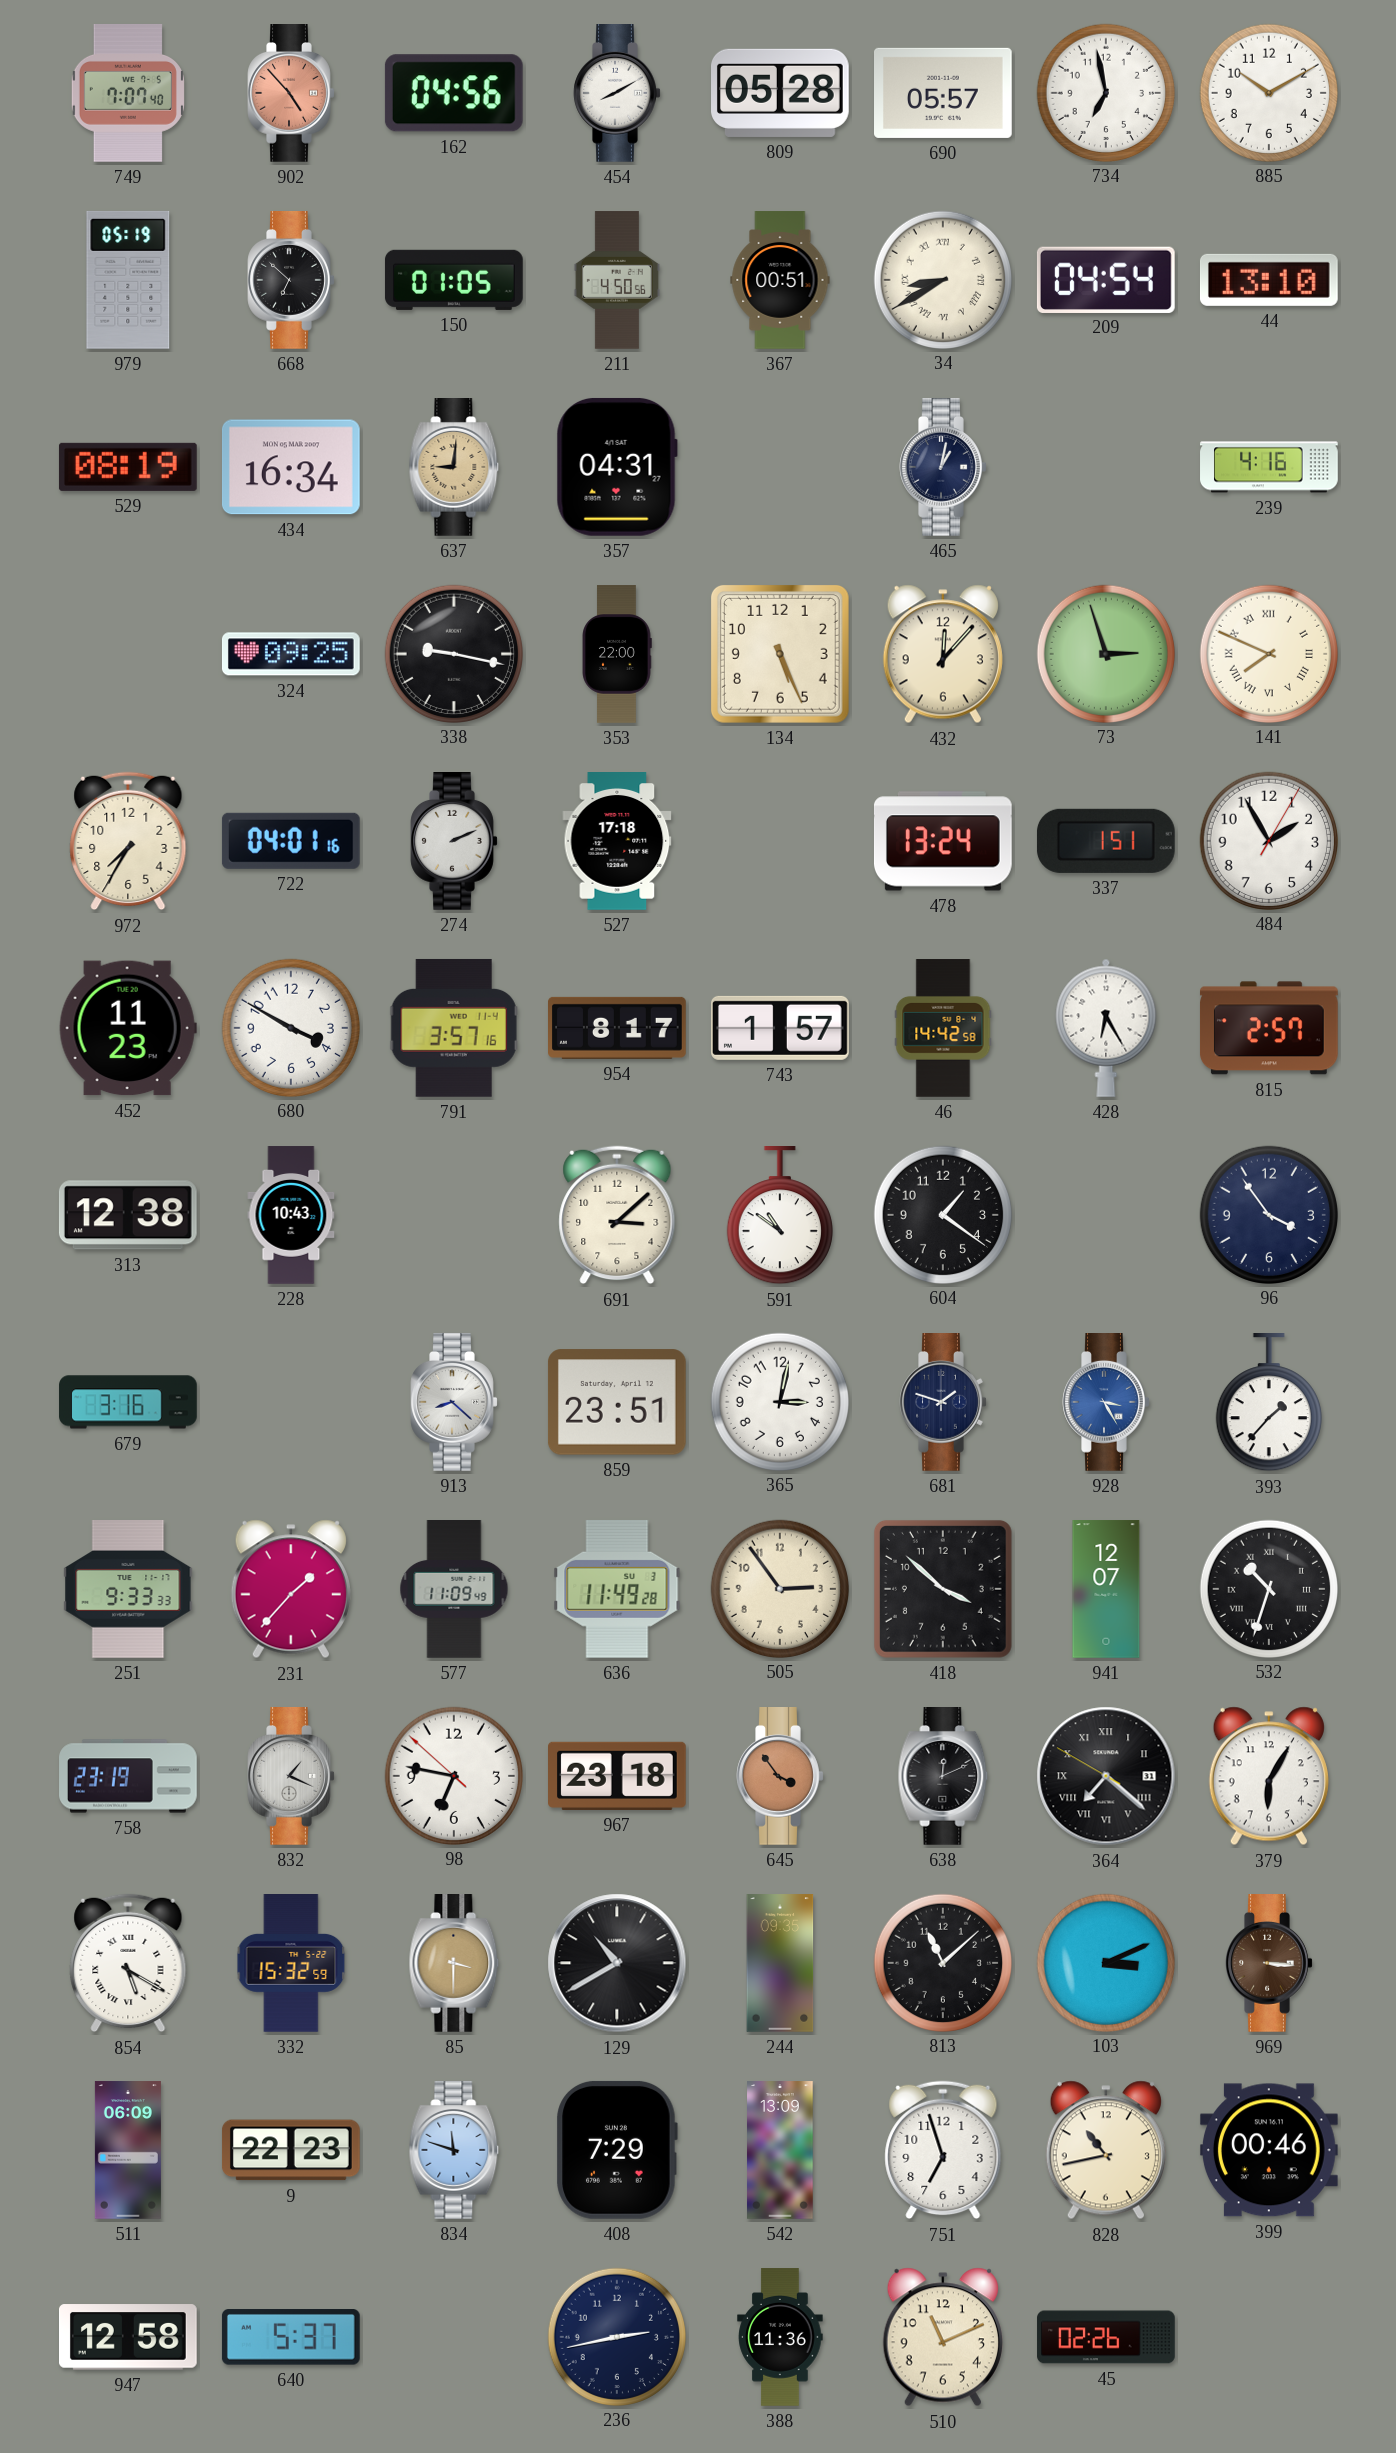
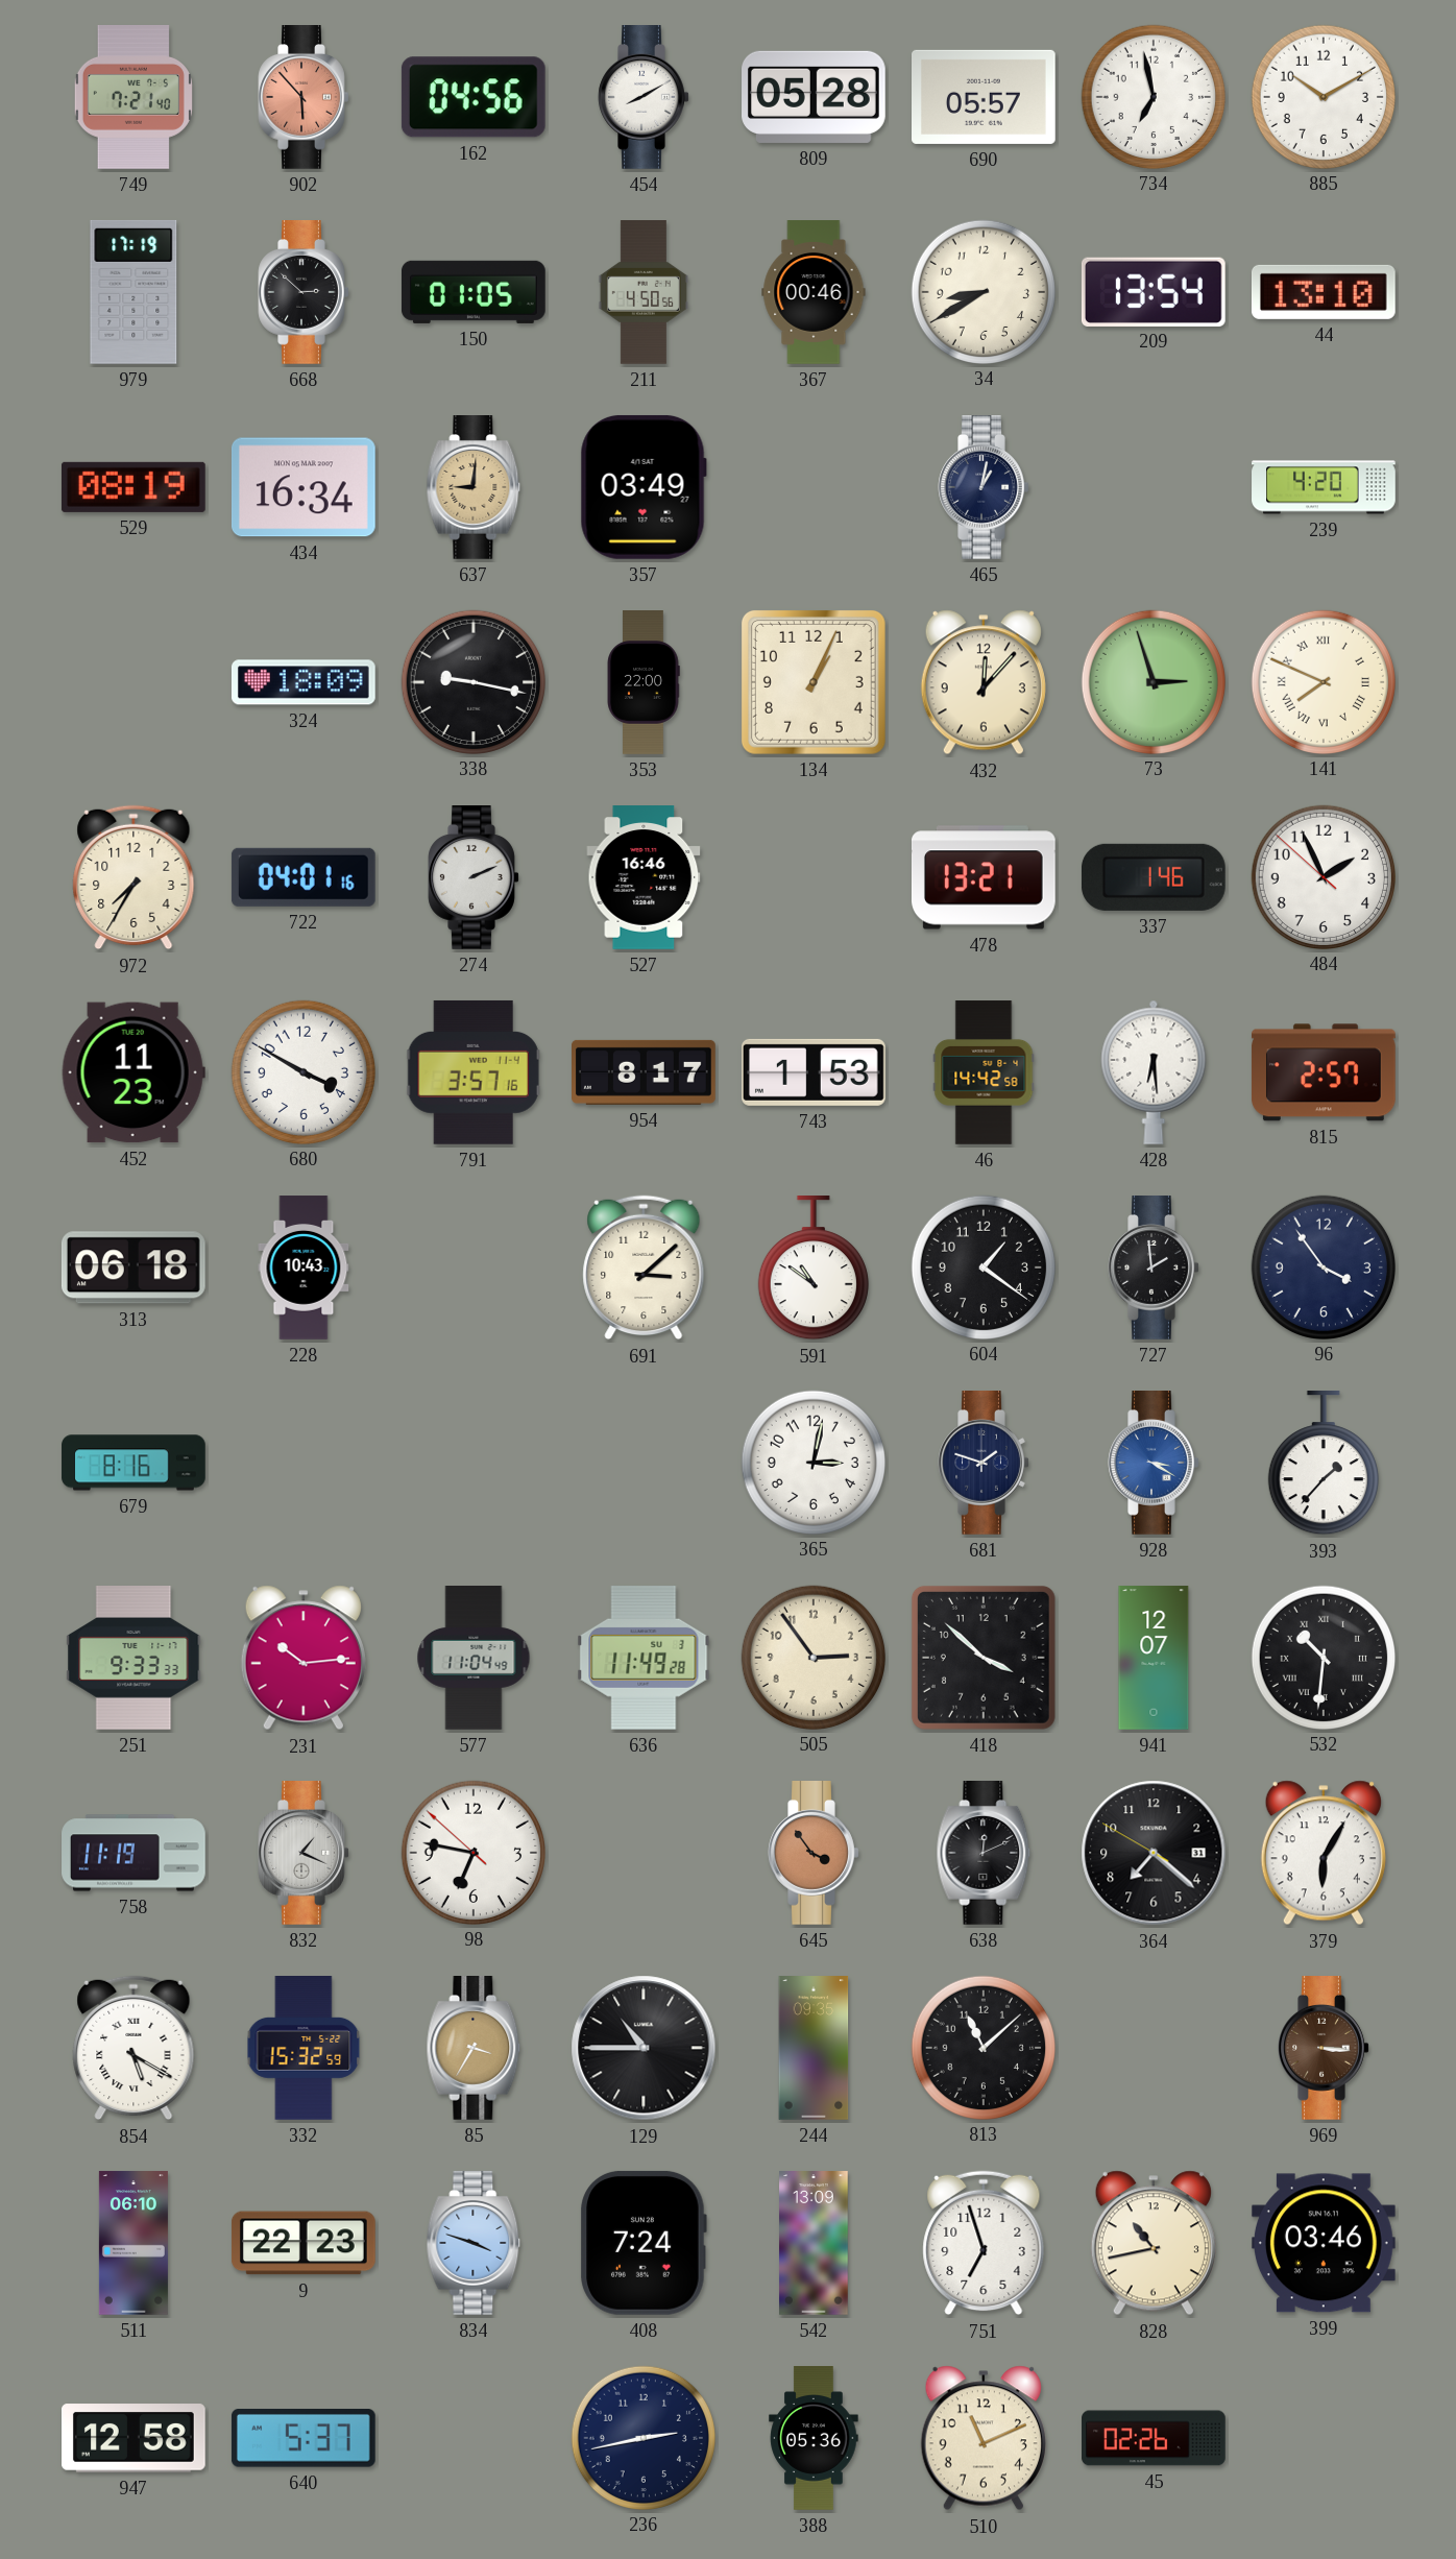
749: 7:07 -> 7:21 (134, 98)
902: 4:53 -> 5:53 (304, 98)
979: 05:19 -> 17:19 (134, 292)
668: 6:52 -> 2:52 (304, 293)
367: 00:51 -> 00:46 (814, 292)
34 numerals: Roman -> Arabic (982, 291)
209: 04:54 -> 13:54 (1154, 291)
357: 04:31 -> 03:49 (644, 487)
239: 4:16 -> 4:20 (1324, 487)
324: 09:25 -> 18:09 (304, 682)
134: 5:26 -> 1:04 (814, 682)
527: 17:18 -> 16:46 (644, 878)
478: 13:24 -> 13:21 (984, 877)
337: 1:51 -> 1:46 (1154, 877)
484: 1:55:05 -> 1:55:52 (1322, 876)
743: 1:57 -> 1:53 (814, 1072)
428: 6:25 -> 6:29 (1154, 1072)
313: 12:38 -> 06:18 (134, 1268)
727: none -> 1:59 (1154, 1269)
679: 3:16 -> 8:16 (134, 1463)
913: 8:22 -> none (454, 1403)
859: 23:51 -> none (617, 1402)
928: 3:25 -> 3:20 (1154, 1464)
231: 1:37 -> 10:14 (304, 1658)
577: 11:09 -> 11:04 (474, 1659)
532: 10:33 -> 10:31 (1322, 1657)
758: 23:19 -> 11:19 (134, 1853)
967: 23:18 -> none (618, 1776)
364 numerals: Roman -> Arabic (1154, 1853)
85: 3:30 -> 3:35 (474, 2049)
129: 10:40 -> 10:45 (644, 2048)
103: 3:11 -> none (1105, 1962)
511: 06:09 -> 06:10 (134, 2243)
834: 11:48 -> 3:48 (474, 2244)
408: 7:29 -> 7:24 (644, 2243)
399: 00:46 -> 03:46 (1324, 2243)
388: 11:36 -> 05:36 (814, 2438)
